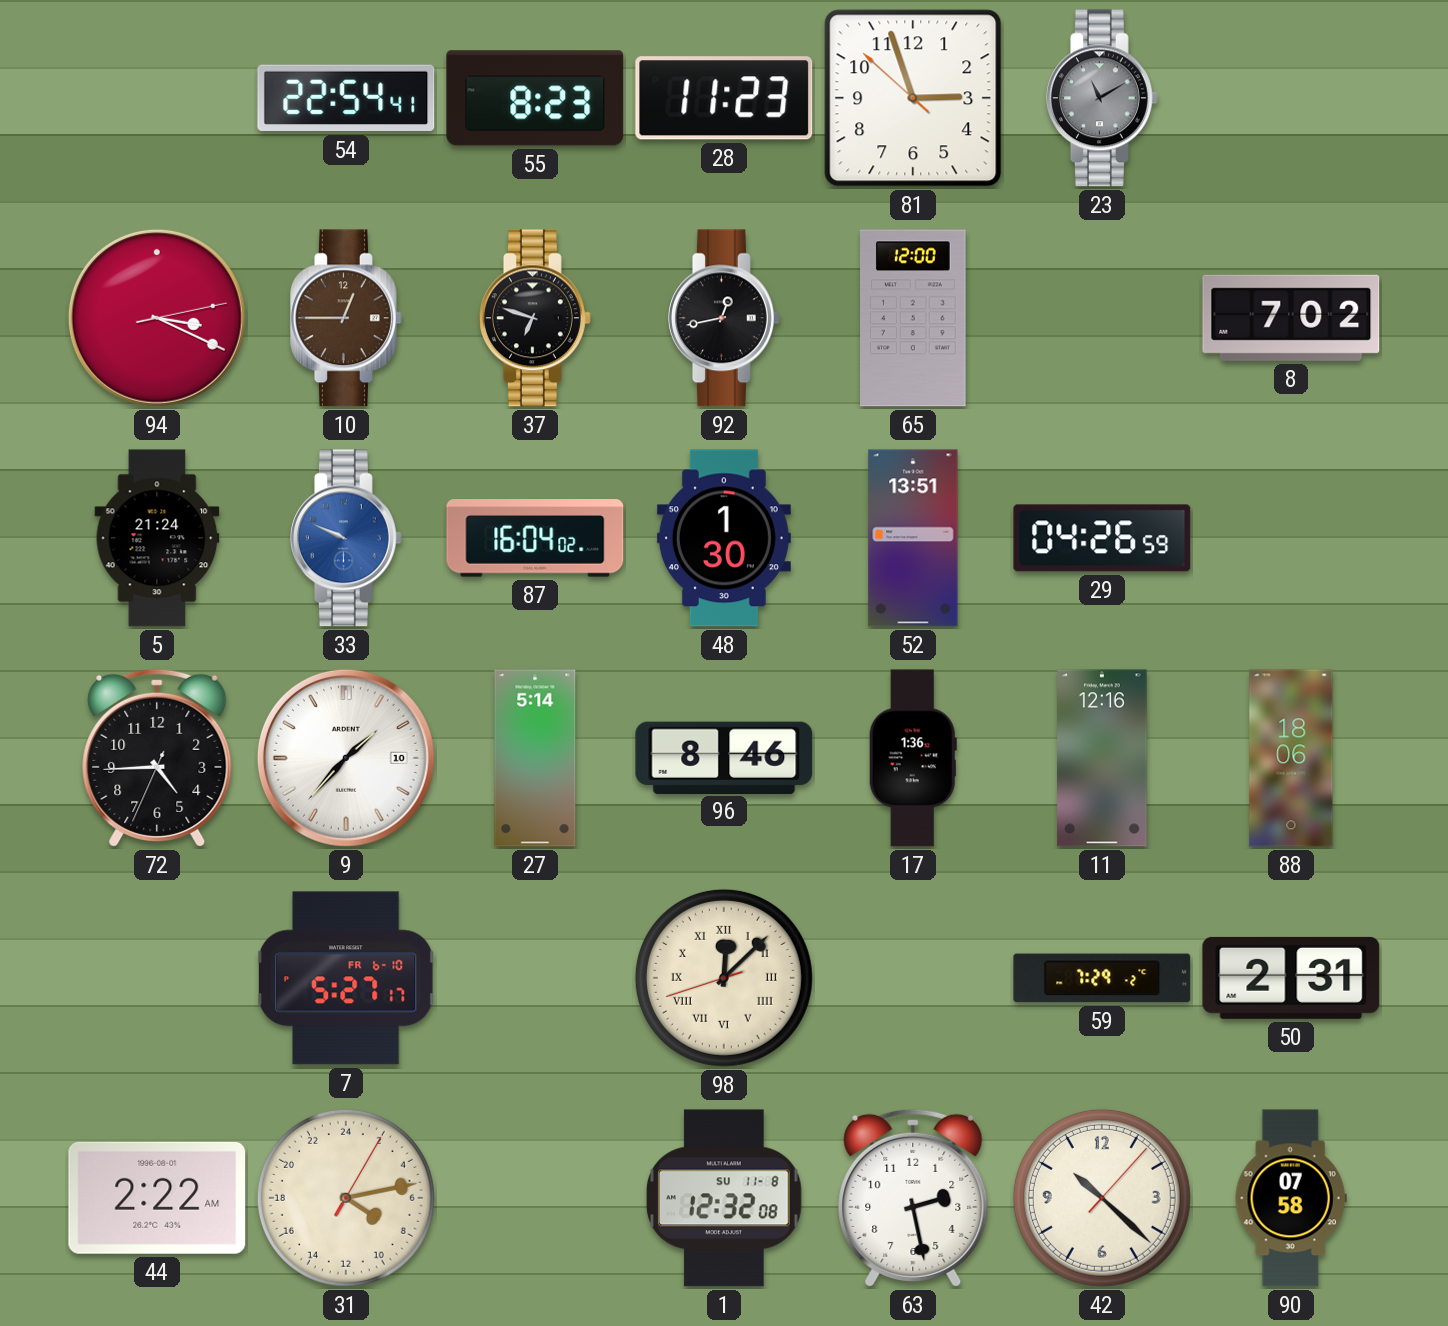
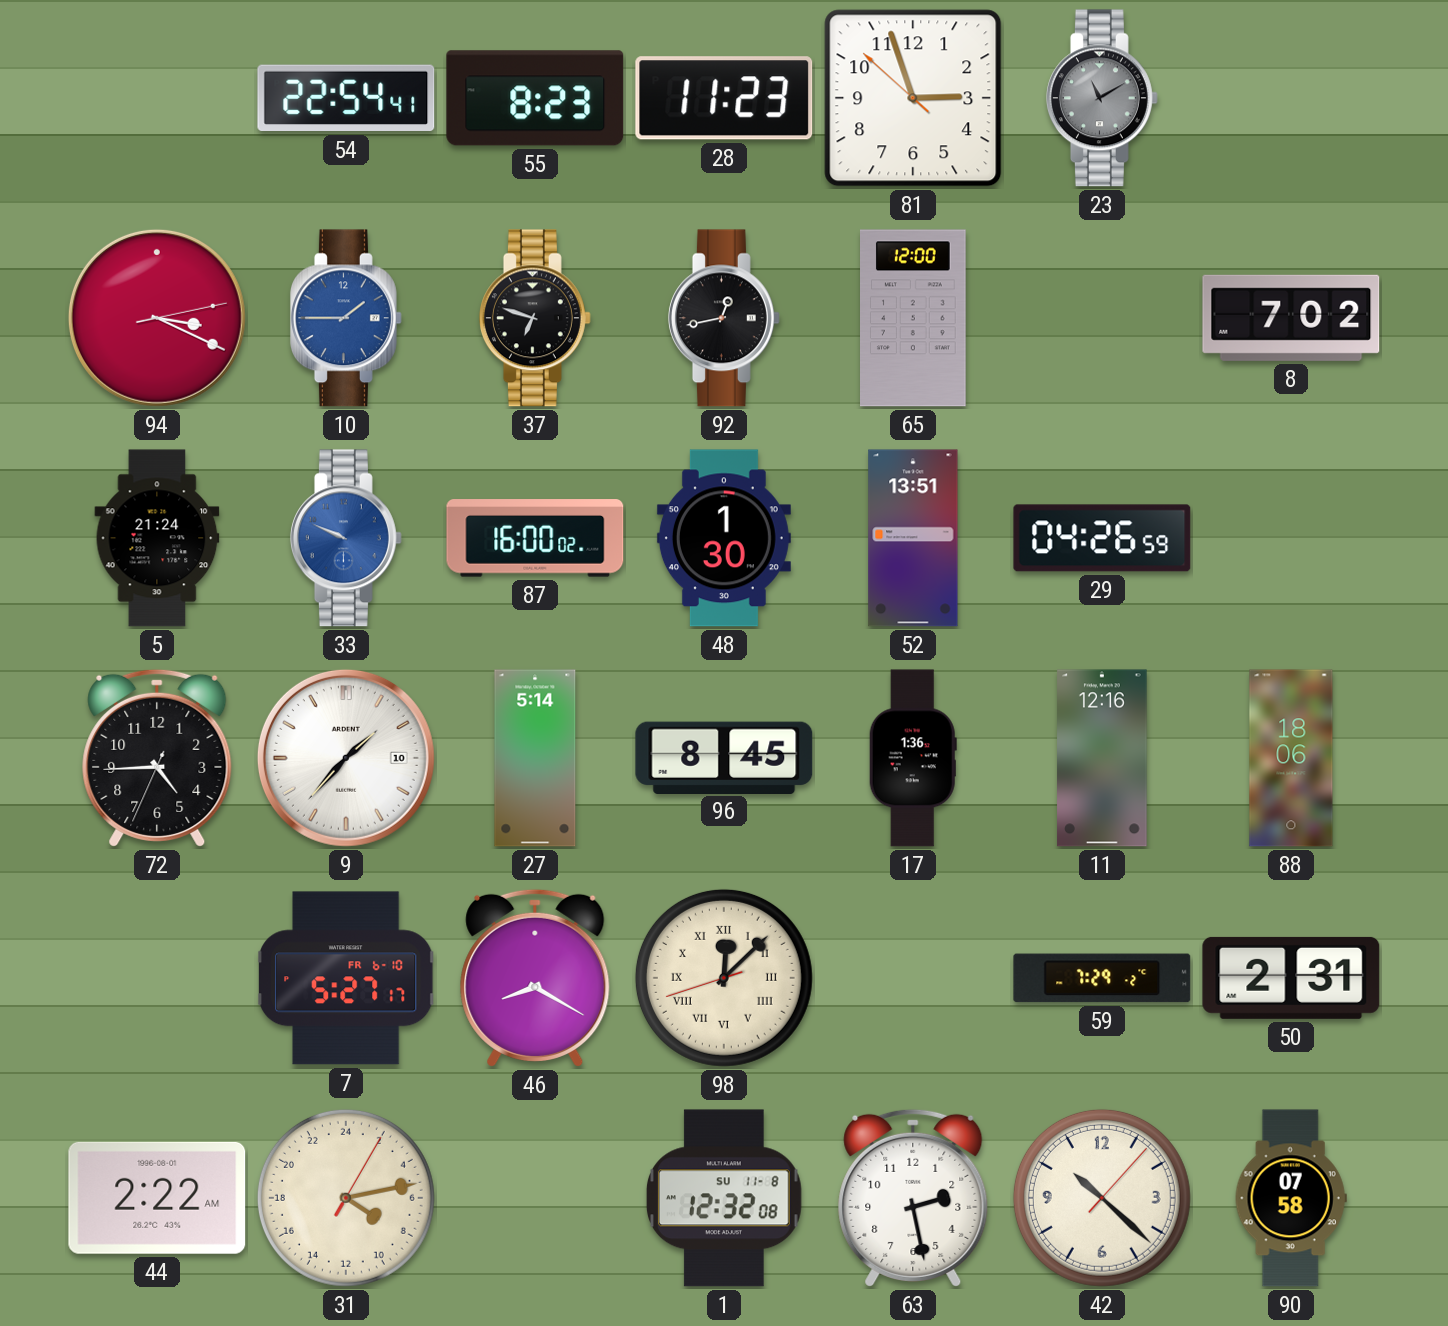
10: 12:45 -> 1:45 (346, 318)
10 dial: brown -> blue (346, 318)
87: 16:04 -> 16:00 (535, 538)
96: 8:46 -> 8:45 (724, 757)
46: none -> 8:20 (535, 978)
